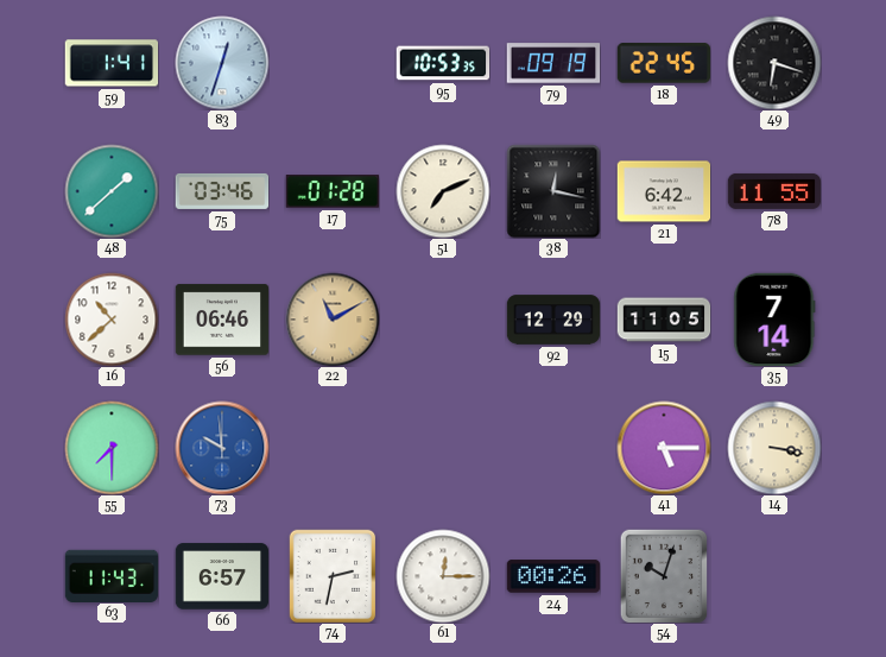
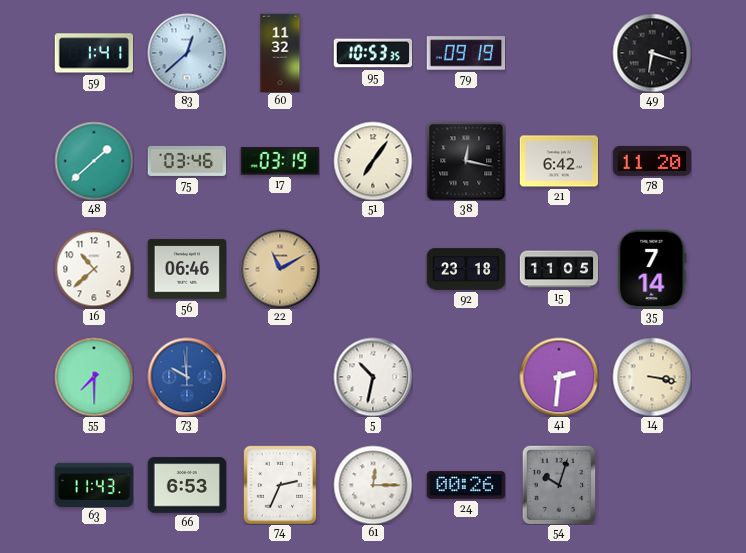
83: 12:33 -> 12:38 (187, 53)
60: none -> 11:32 (280, 53)
18: 22:45 -> none (663, 63)
17: 01:28 -> 03:19 (279, 161)
51: 7:11 -> 7:06 (373, 161)
78: 11:55 -> 11:20 (652, 161)
92: 12:29 -> 23:18 (466, 269)
5: none -> 10:32 (373, 377)
41: 5:15 -> 2:31 (559, 377)
66: 6:57 -> 6:53 (187, 485)
74: 2:32 -> 2:34 (280, 485)
